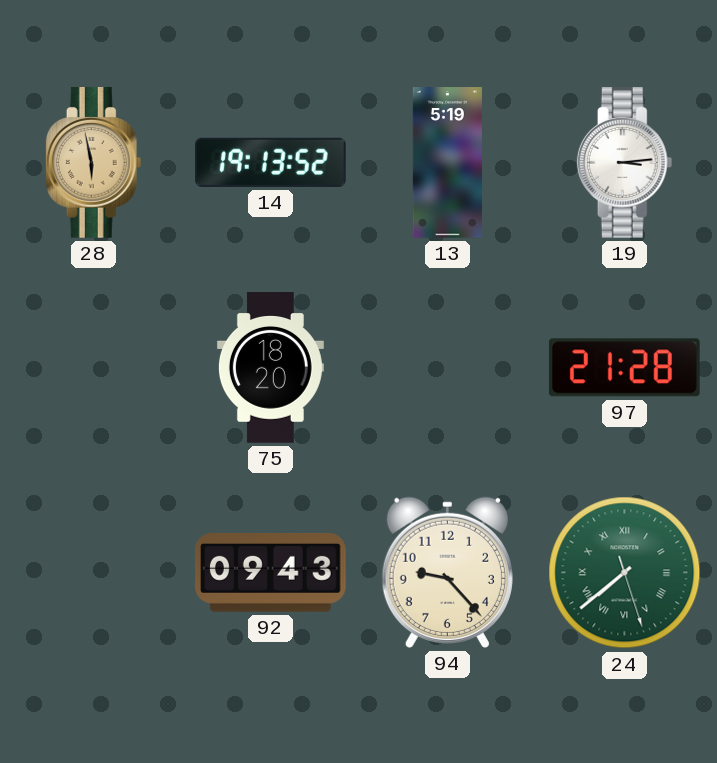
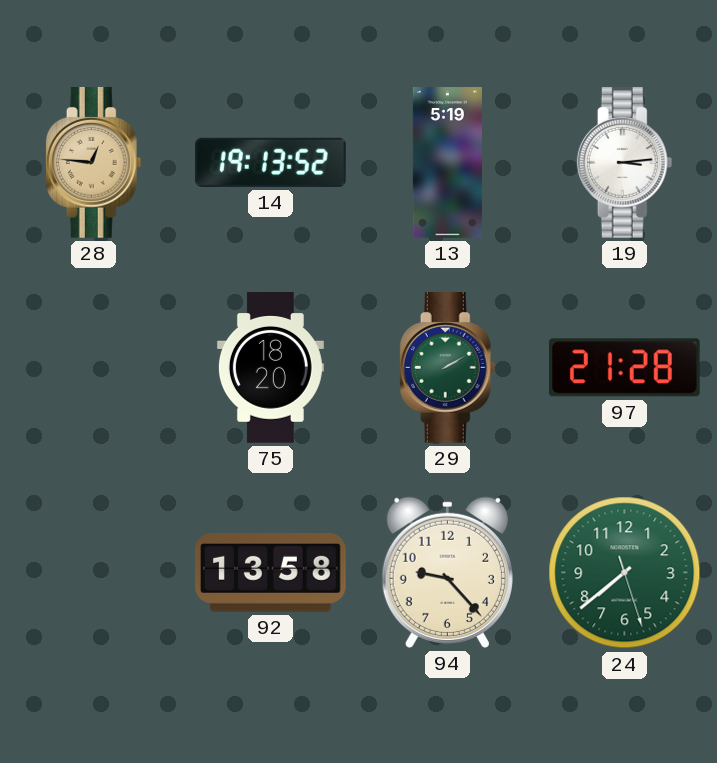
28: 5:58 -> 12:46 (94, 163)
29: none -> 2:10 (448, 368)
92: 09:43 -> 13:58 (271, 573)
24 numerals: Roman -> Arabic (625, 573)
